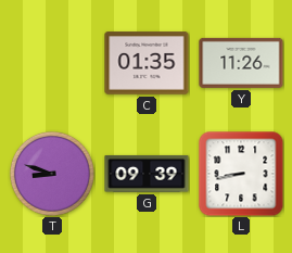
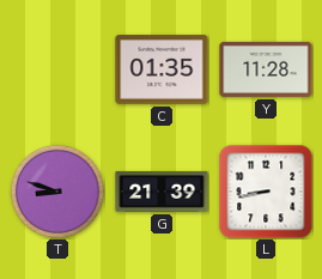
Y: 11:26 -> 11:28 (266, 69)
G: 09:39 -> 21:39 (162, 192)
